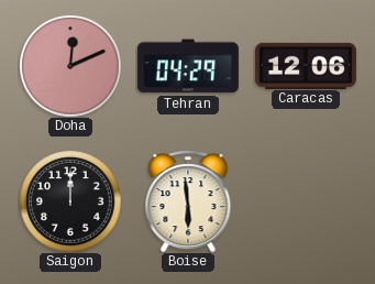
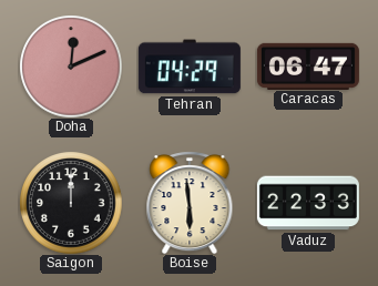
Caracas: 12:06 -> 06:47 (308, 65)
Vaduz: none -> 22:33 (308, 203)
